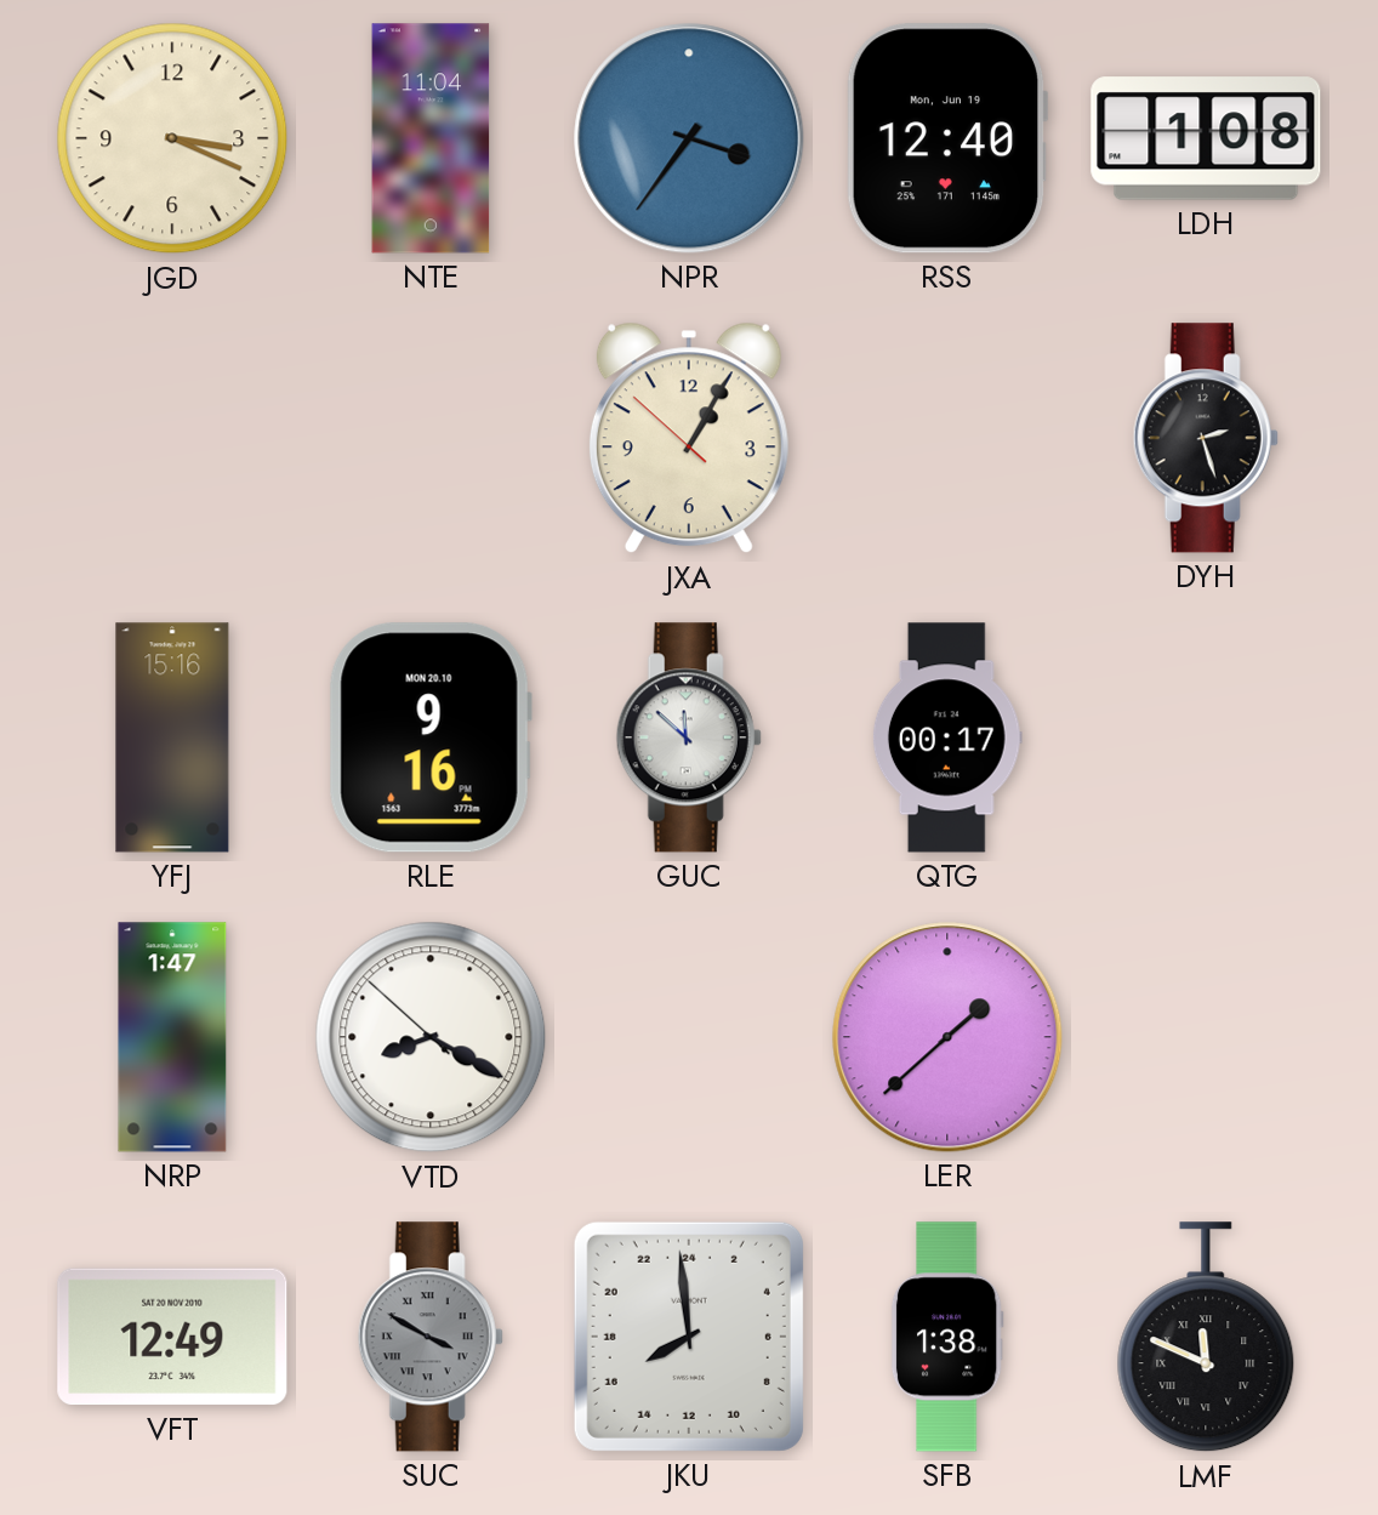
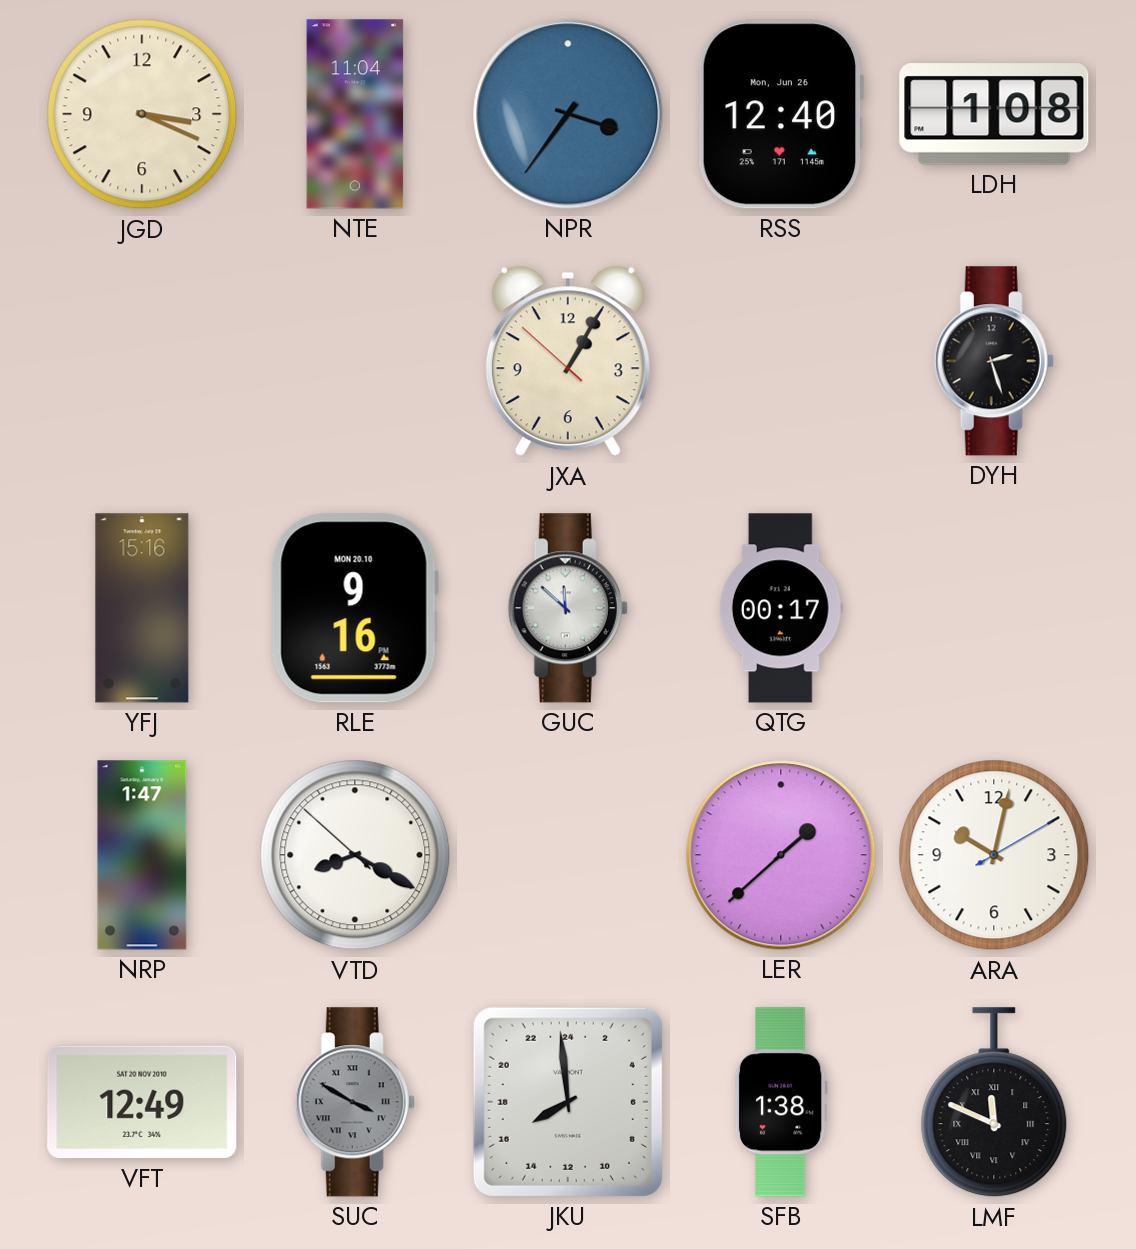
RSS date: Mon, Jun 19 -> Mon, Jun 26 (781, 114)
ARA: none -> 10:02 (994, 855)
